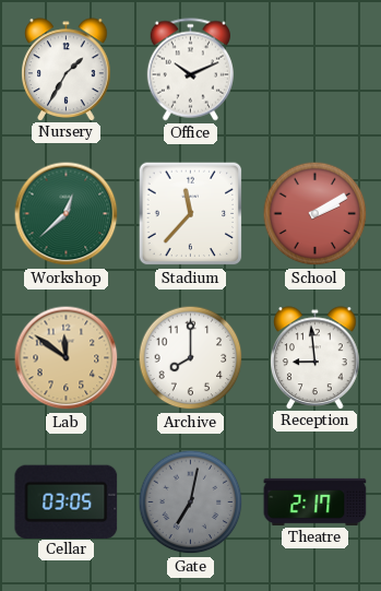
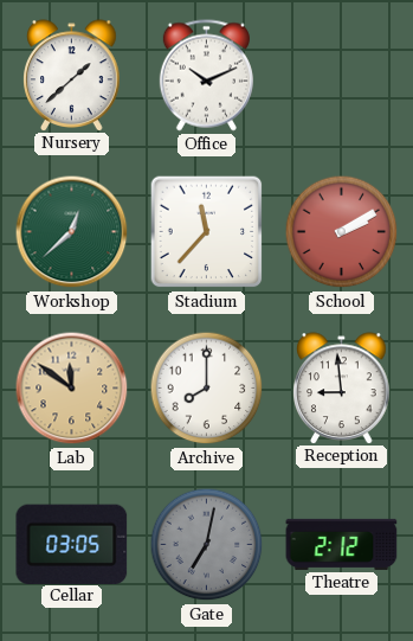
Nursery: 1:35 -> 1:38 (72, 75)
Theatre: 2:17 -> 2:12 (342, 544)
